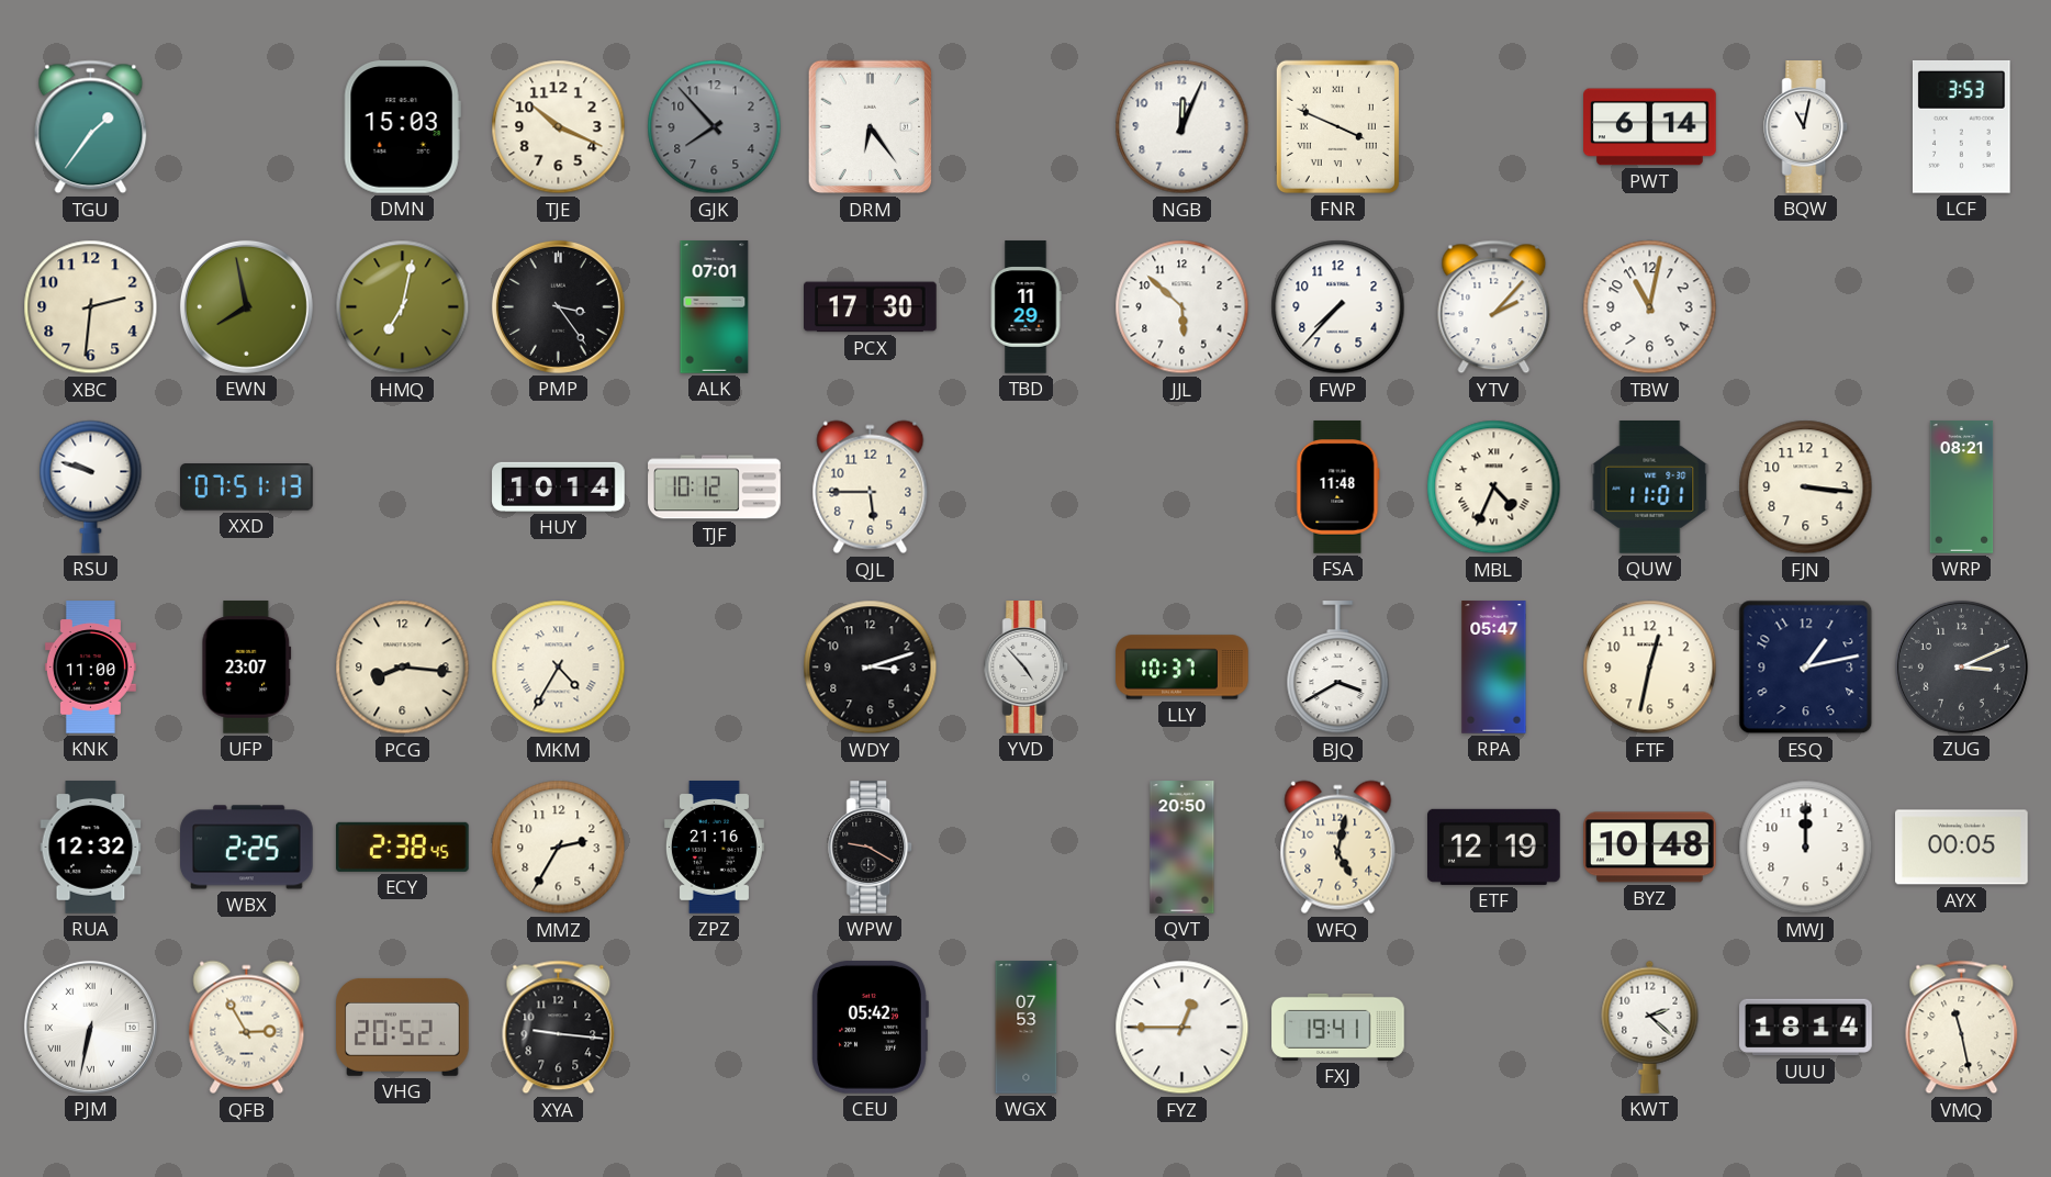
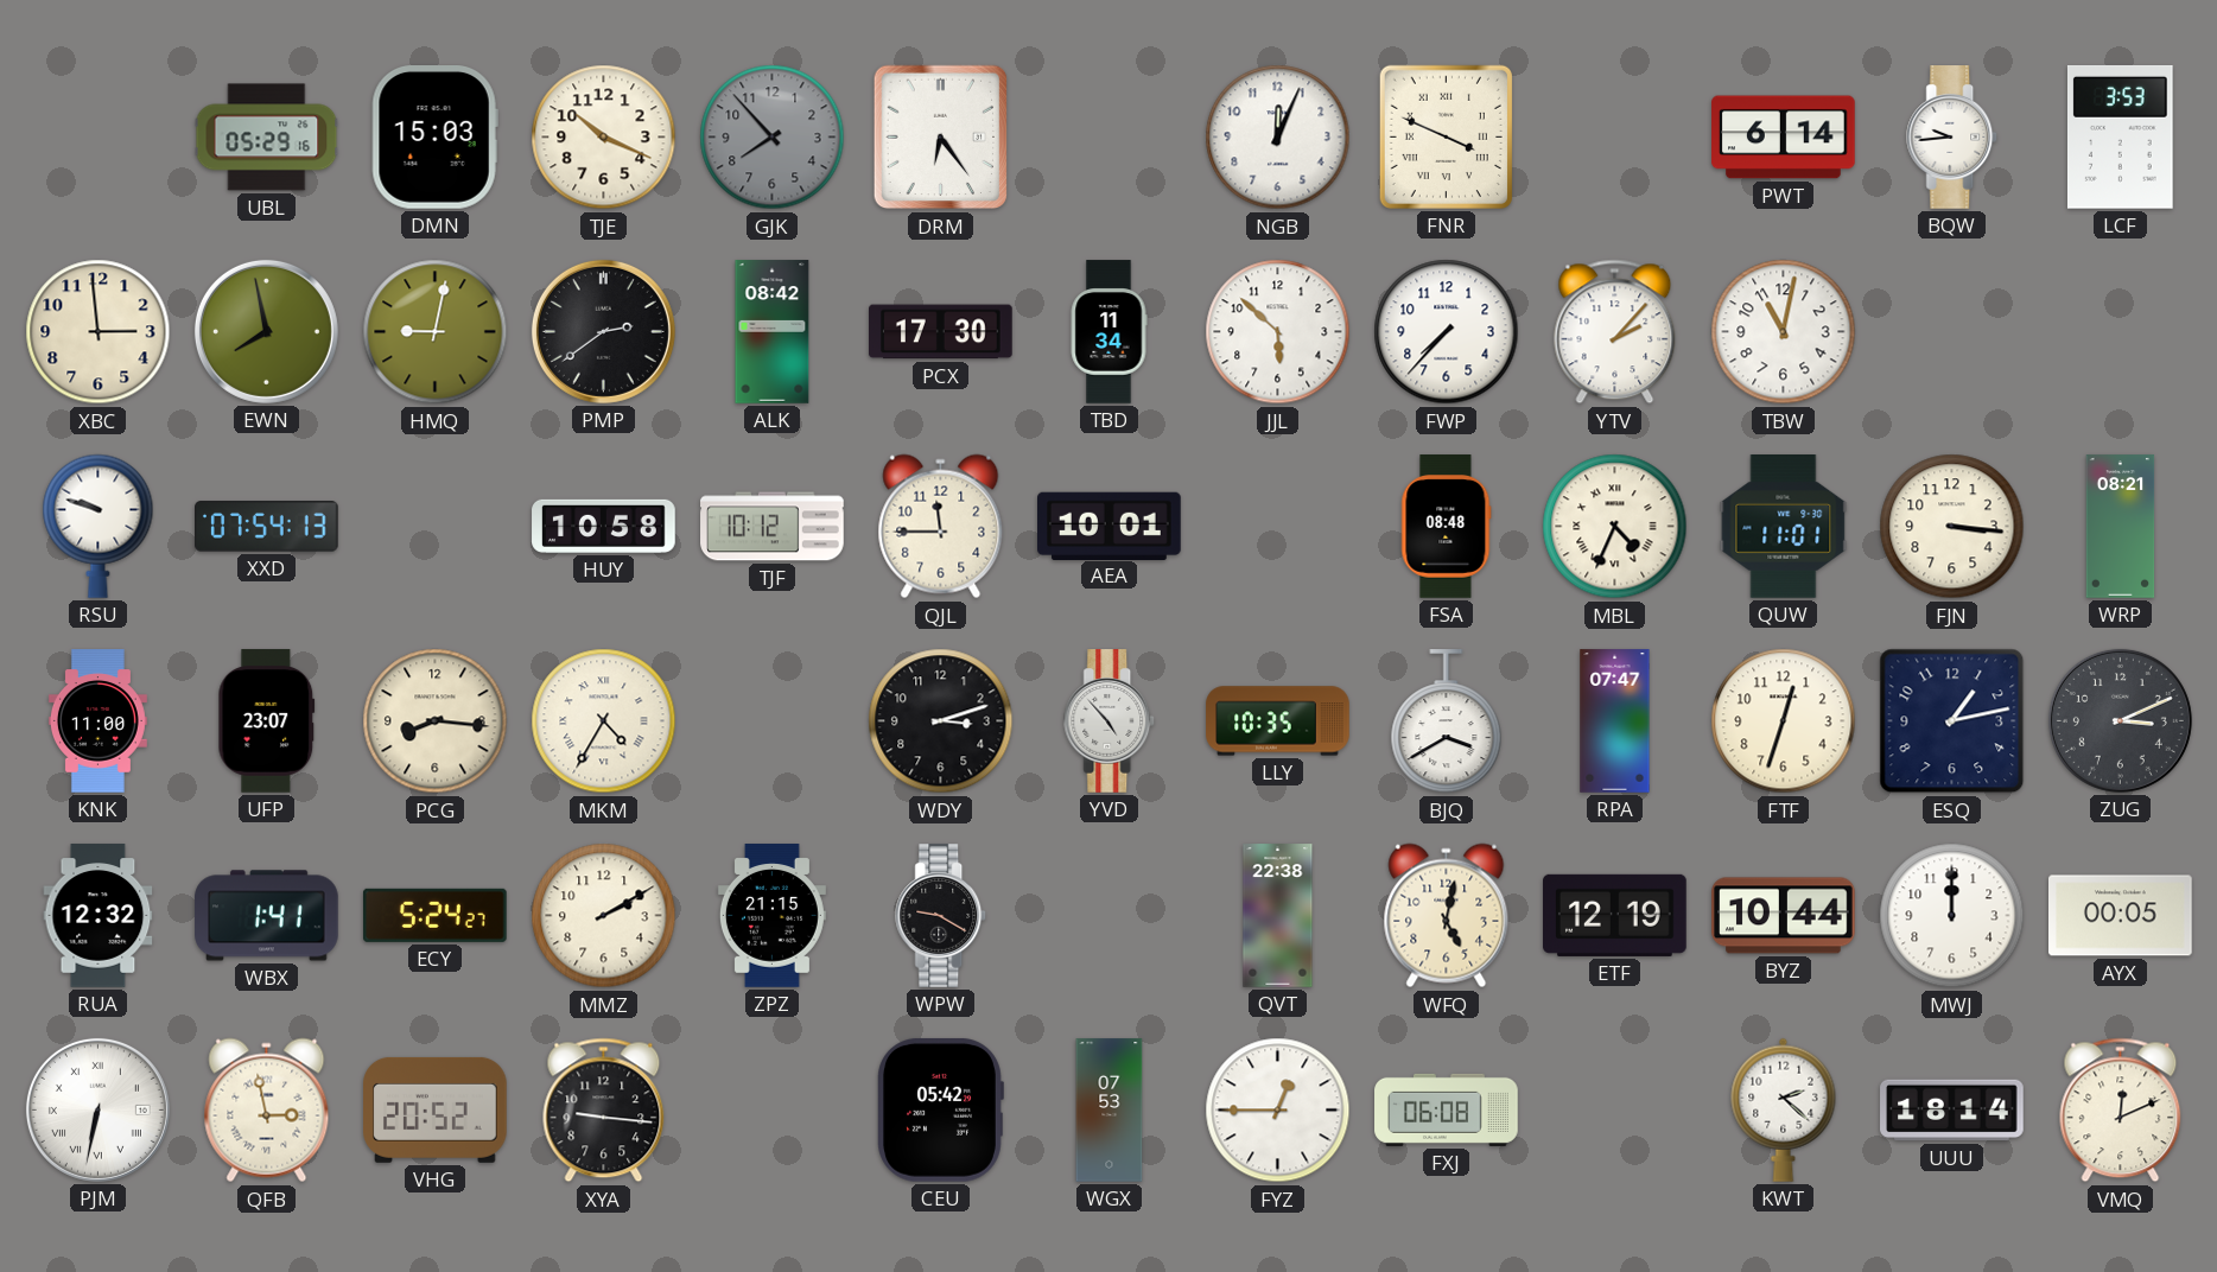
TGU: 1:36 -> none (91, 127)
UBL: none -> 05:29 (267, 138)
BQW: 11:02 -> 9:44 (1952, 138)
XBC: 2:31 -> 2:59 (99, 332)
HMQ: 7:02 -> 9:02 (436, 332)
PMP: 3:24 -> 2:39 (603, 331)
ALK: 07:01 -> 08:42 (773, 332)
TBD: 11:29 -> 11:34 (1108, 332)
XXD: 07:51 -> 07:54 (267, 527)
HUY: 10:14 -> 10:58 (604, 526)
QJL: 5:45 -> 11:45 (941, 527)
AEA: none -> 10:01 (1110, 526)
FSA: 11:48 -> 08:48 (1447, 527)
LLY: 10:37 -> 10:35 (1278, 721)
RPA: 05:47 -> 07:47 (1615, 721)
FTF: 12:32 -> 12:33 (1784, 721)
WBX: 2:25 -> 1:41 (267, 916)
ECY: 2:38 -> 5:24 (434, 915)
MMZ: 2:35 -> 2:10 (604, 916)
ZPZ: 21:16 -> 21:15 (771, 916)
QVT: 20:50 -> 22:38 (1278, 916)
BYZ: 10:48 -> 10:44 (1784, 916)
QFB: 2:55 -> 2:58 (267, 1111)
FXJ: 19:41 -> 06:08 (1447, 1109)
VMQ: 11:28 -> 12:11 (2121, 1111)
